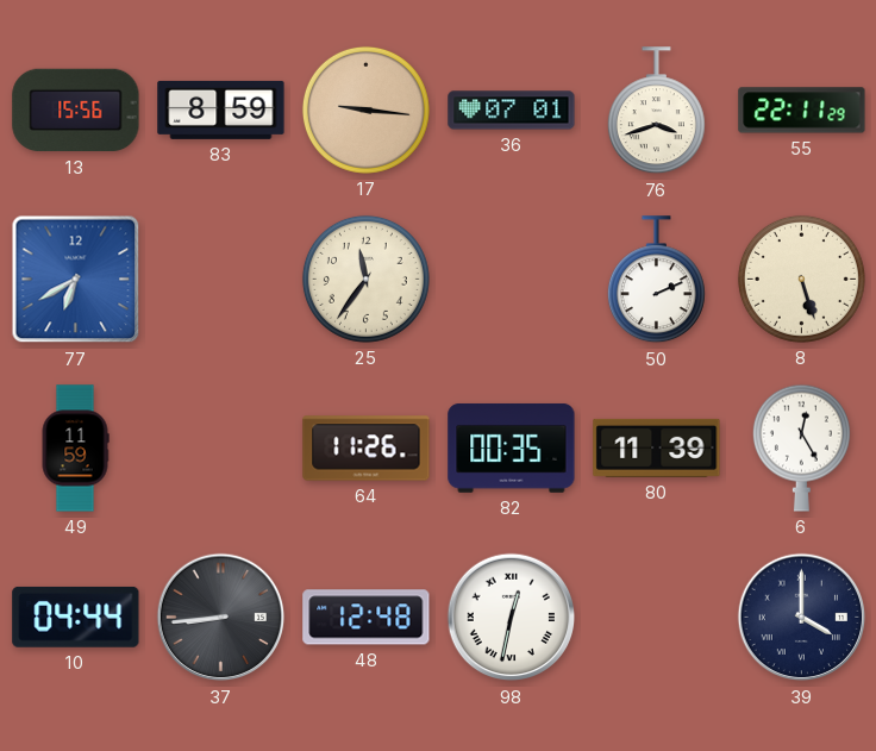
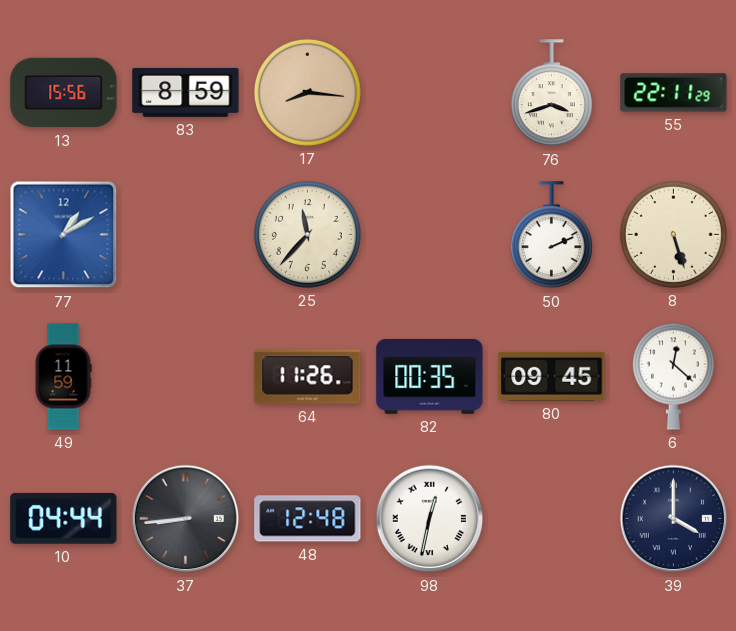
17: 9:16 -> 8:16 (307, 92)
36: 07:01 -> none (512, 111)
77: 6:40 -> 1:10 (64, 235)
25: 11:36 -> 11:37 (307, 234)
80: 11:39 -> 09:45 (552, 376)
6: 12:25 -> 12:22 (673, 376)
